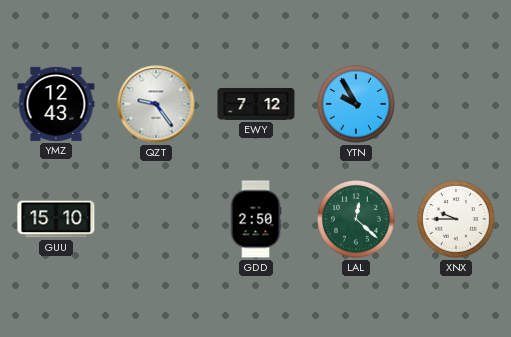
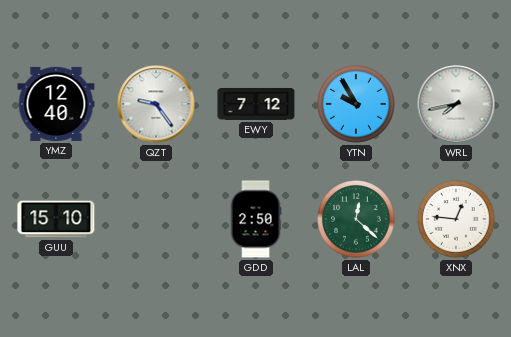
YMZ: 12:43 -> 12:40 (56, 104)
WRL: none -> 7:43 (456, 104)
XNX: 9:45 -> 12:46 (456, 219)
